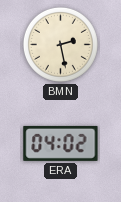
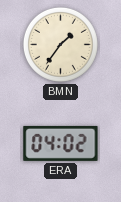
BMN: 2:28 -> 1:36 (60, 44)
